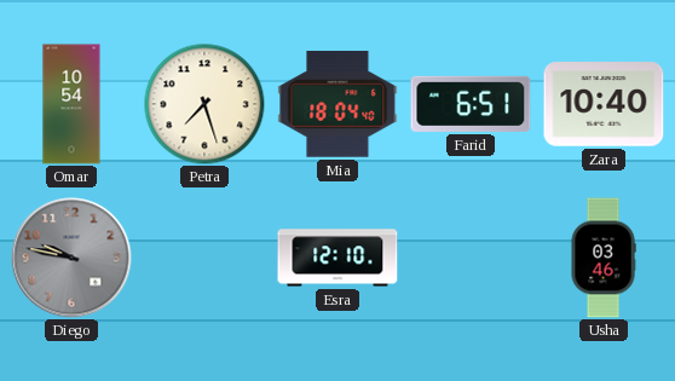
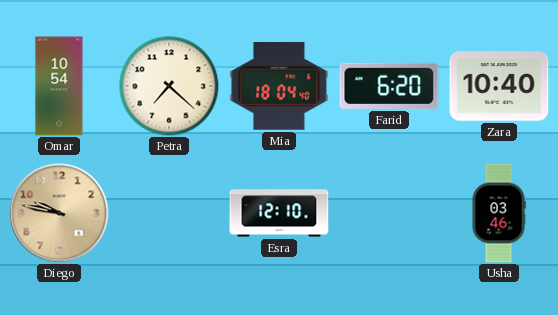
Petra: 7:27 -> 7:22 (169, 86)
Farid: 6:51 -> 6:20 (389, 86)
Diego dial: grey -> champagne (59, 213)
